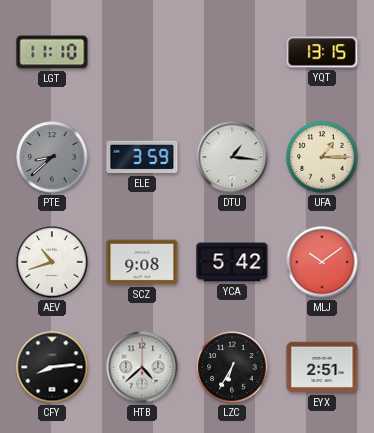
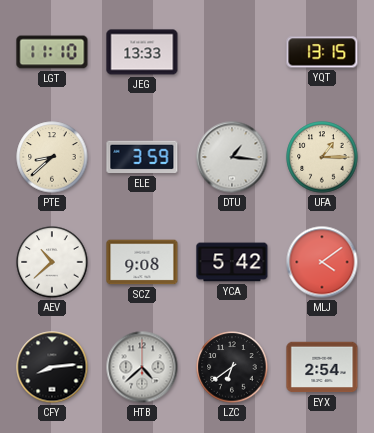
JEG: none -> 13:33 (142, 52)
PTE dial: grey -> cream (52, 157)
AEV: 10:42 -> 10:38 (52, 262)
MLJ: 10:09 -> 4:09 (322, 262)
LZC: 6:35 -> 6:39 (232, 367)
EYX: 2:51 -> 2:54 (322, 367)
